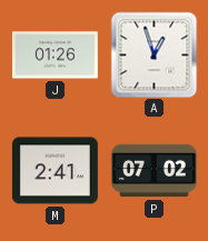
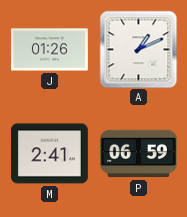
A: 12:57 -> 1:11 (138, 49)
P: 07:02 -> 06:59 (139, 154)
